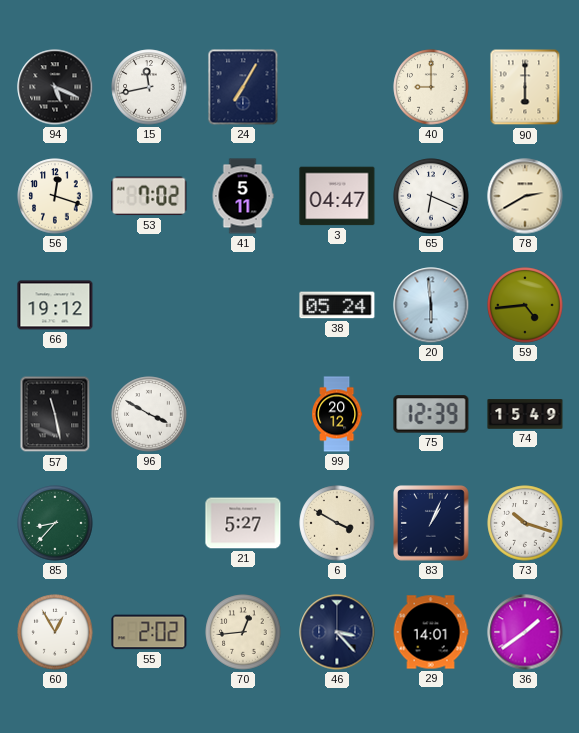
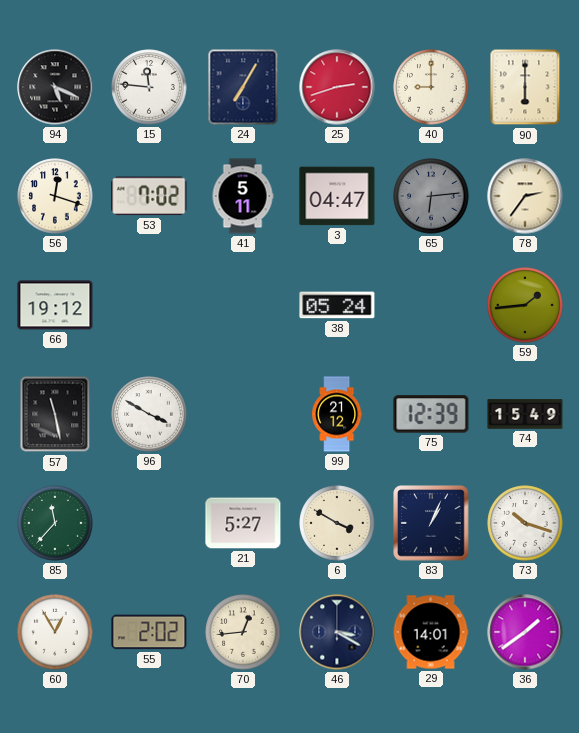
15: 11:43 -> 11:46 (149, 87)
25: none -> 2:42 (337, 87)
65: 6:19 -> 6:14 (431, 196)
65 dial: white -> grey (431, 196)
78: 2:40 -> 2:36 (525, 196)
20: 5:59 -> none (431, 305)
59: 4:44 -> 1:44 (525, 305)
99: 20:12 -> 21:12 (337, 414)
85: 8:37 -> 11:37 (55, 523)
46: 3:23 -> 3:20 (337, 632)
